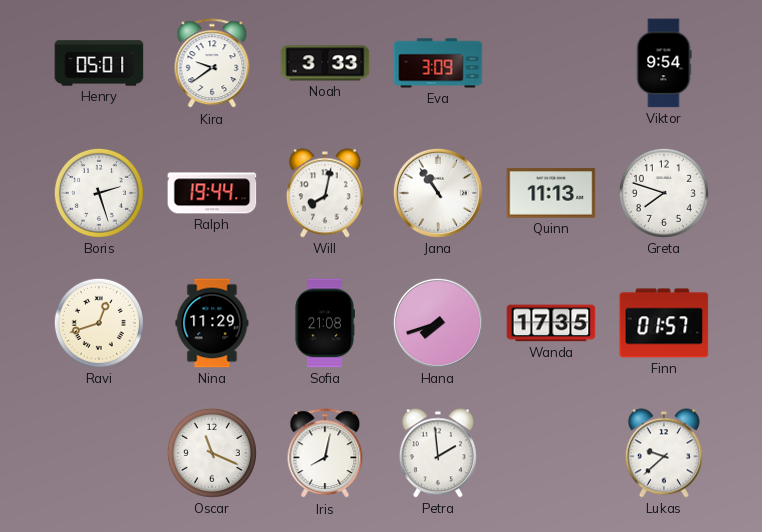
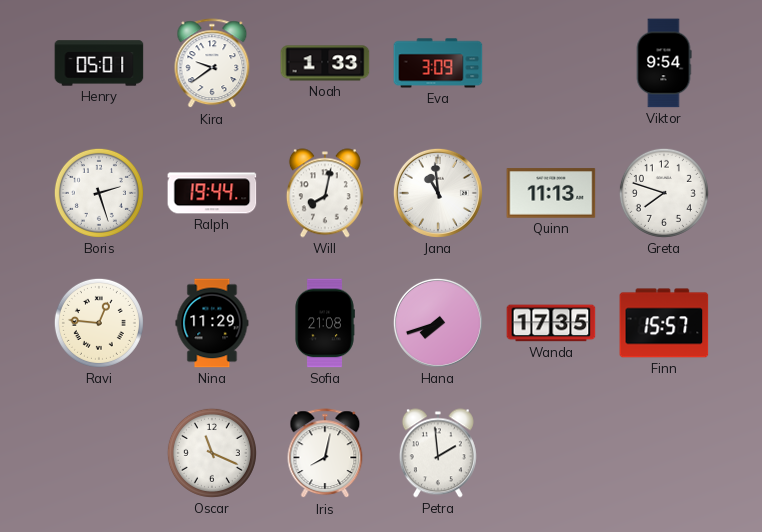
Noah: 3:33 -> 1:33 (325, 63)
Jana: 10:54 -> 10:59 (438, 193)
Ravi: 12:42 -> 12:46 (99, 323)
Finn: 01:57 -> 15:57 (664, 323)
Lukas: 9:38 -> none (664, 453)
